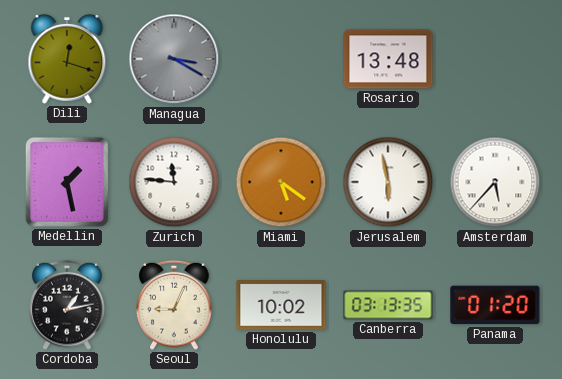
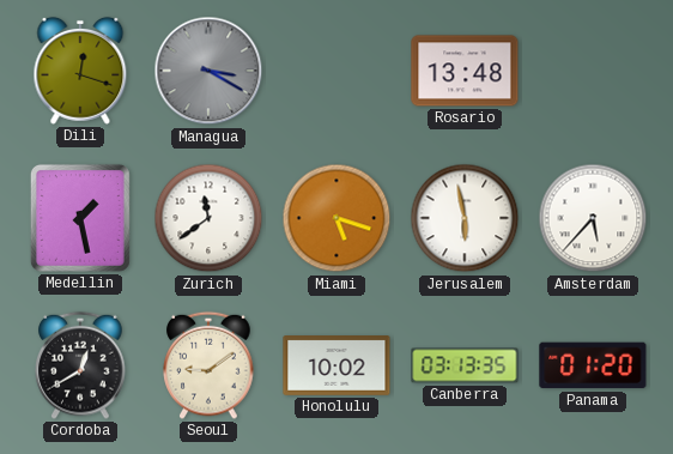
Zurich: 11:46 -> 11:39 (208, 218)
Miami: 5:21 -> 5:18 (336, 218)
Cordoba: 1:13 -> 12:40 (80, 365)
Seoul: 9:04 -> 9:09 (208, 365)
